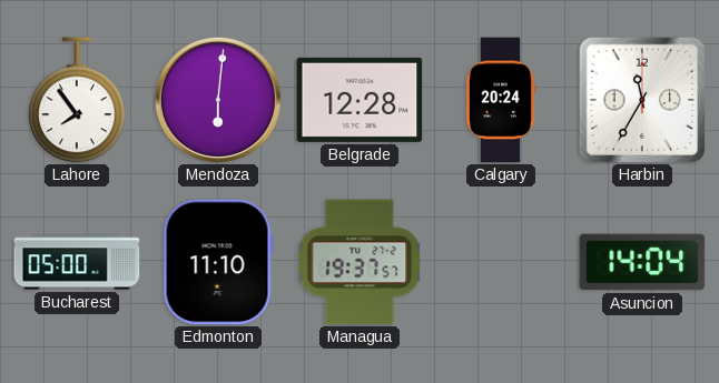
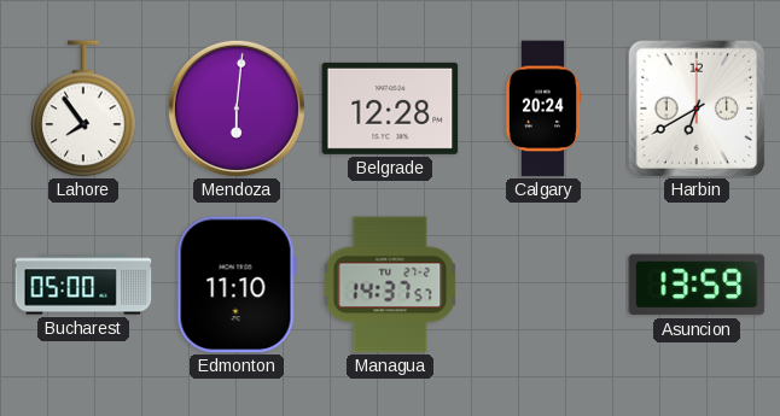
Harbin: 11:35 -> 6:40 (695, 107)
Managua: 19:37 -> 14:37 (390, 285)
Asuncion: 14:04 -> 13:59 (697, 285)
